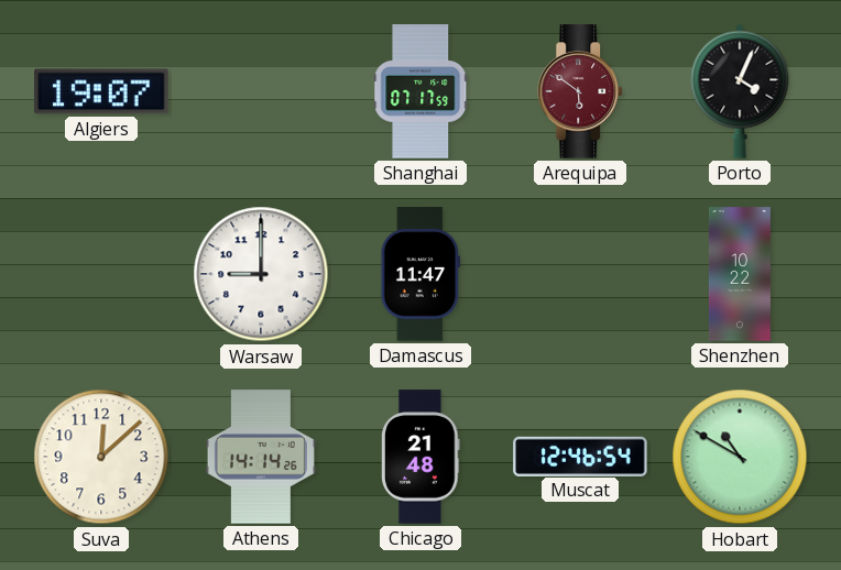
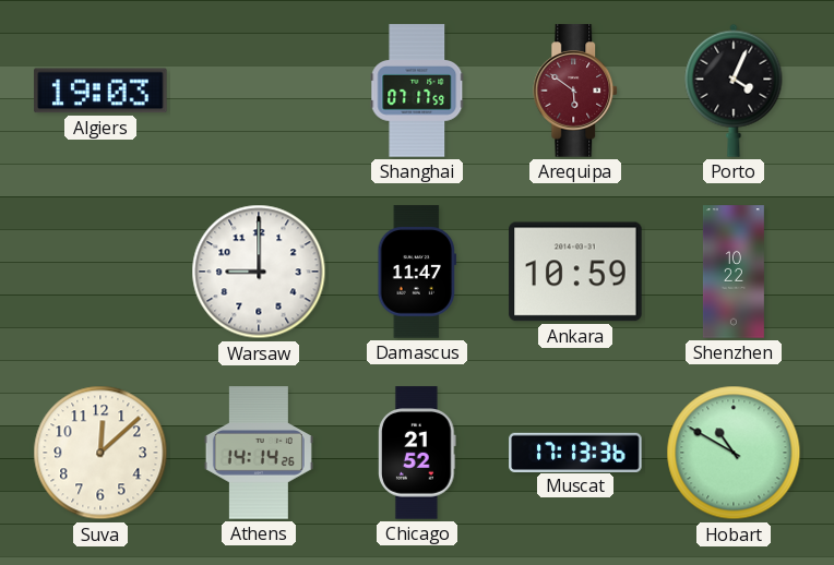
Algiers: 19:07 -> 19:03 (100, 91)
Ankara: none -> 10:59 (575, 272)
Chicago: 21:48 -> 21:52 (417, 453)
Muscat: 12:46 -> 17:13 (575, 452)
